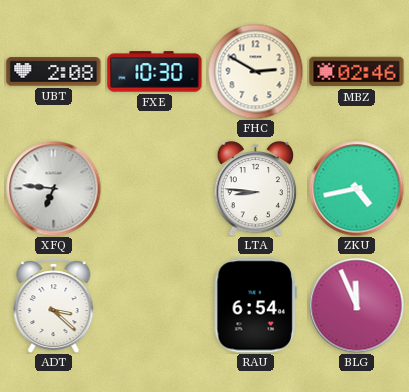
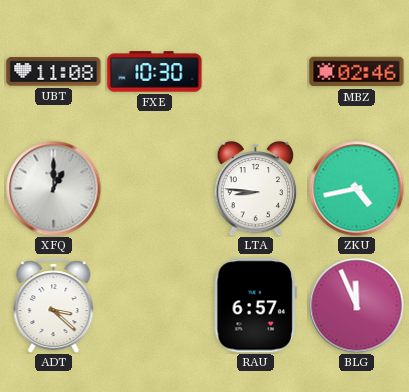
UBT: 2:08 -> 11:08 (54, 72)
FHC: 2:50 -> none (255, 71)
XFQ: 6:46 -> 1:00 (53, 188)
RAU: 6:54 -> 6:57 (255, 306)
